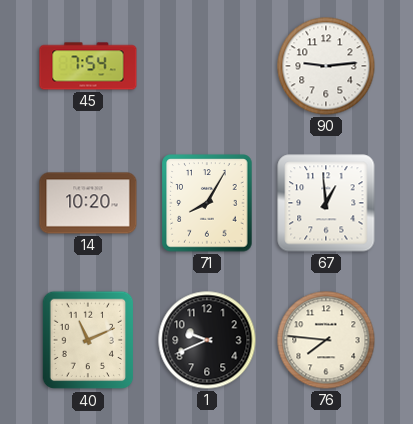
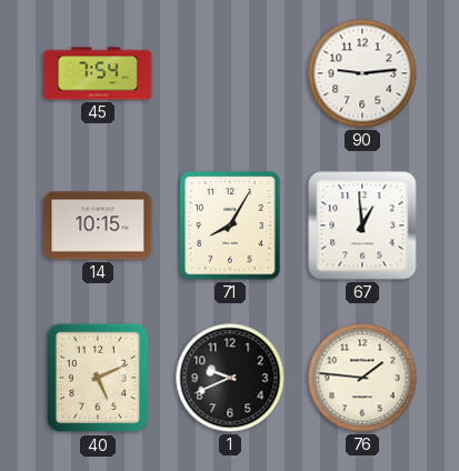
14: 10:20 -> 10:15 (98, 226)
40: 11:11 -> 5:11 (98, 378)
76: 7:46 -> 1:46 (362, 378)
